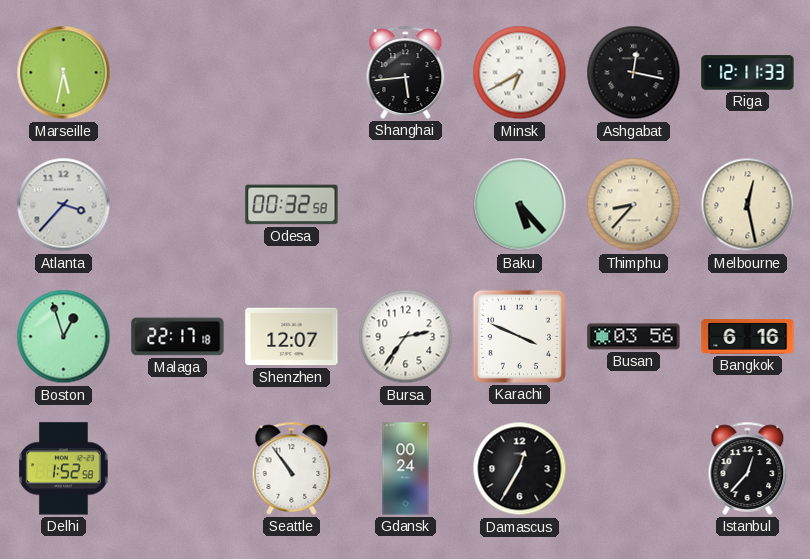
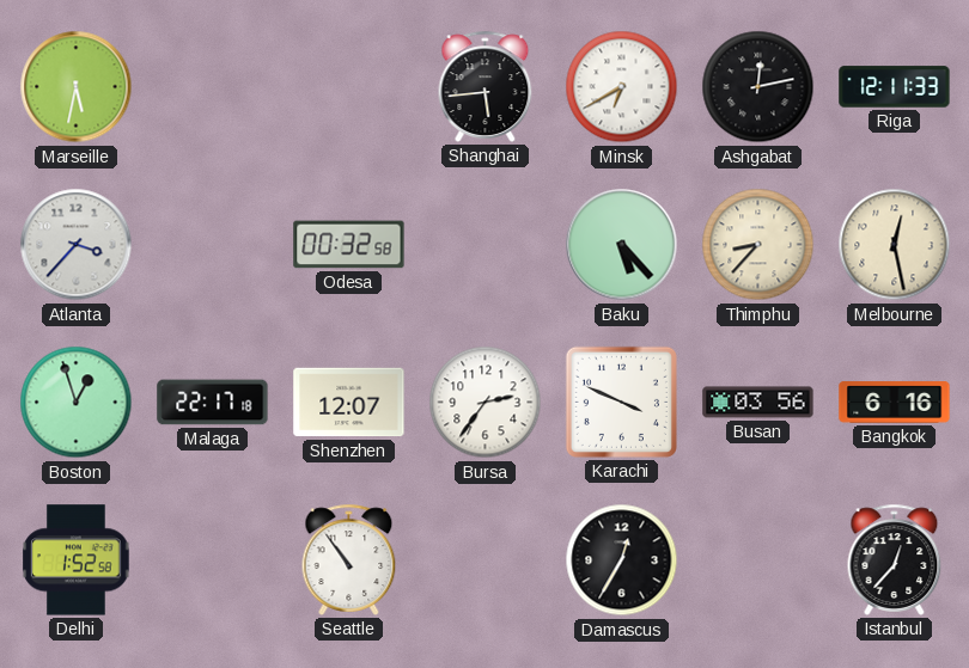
Ashgabat: 12:17 -> 12:13 (758, 87)
Gdansk: 00:24 -> none (406, 469)
